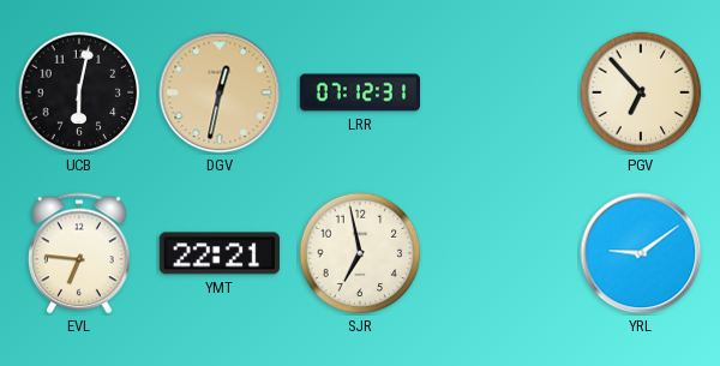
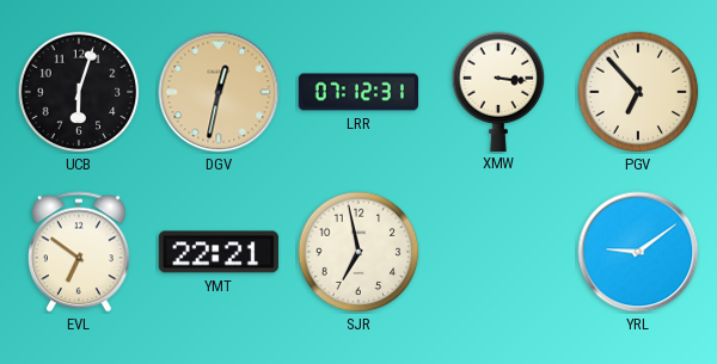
UCB: 6:02 -> 6:03 (79, 92)
XMW: none -> 3:16 (498, 91)
EVL: 6:46 -> 6:51 (80, 252)
